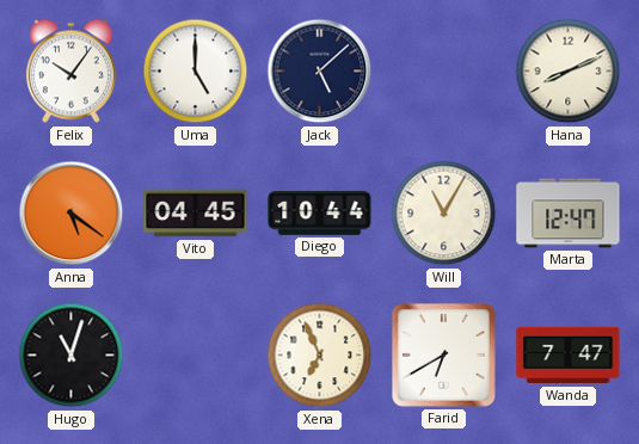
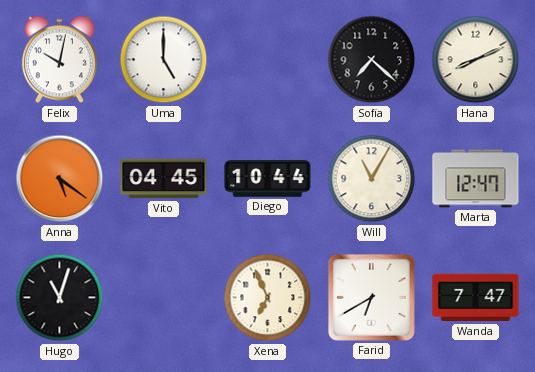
Felix: 10:06 -> 10:02 (59, 60)
Jack: 5:08 -> none (320, 72)
Sofia: none -> 7:22 (372, 60)
